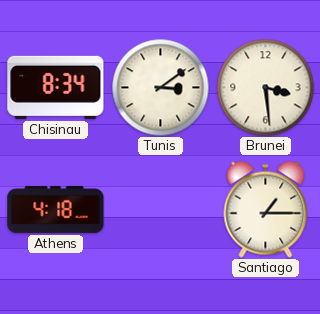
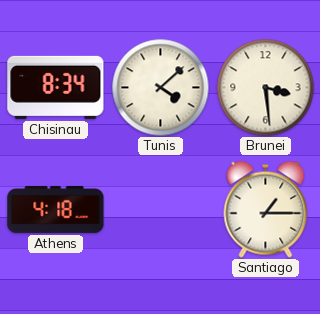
Tunis: 3:09 -> 4:08 (160, 87)
